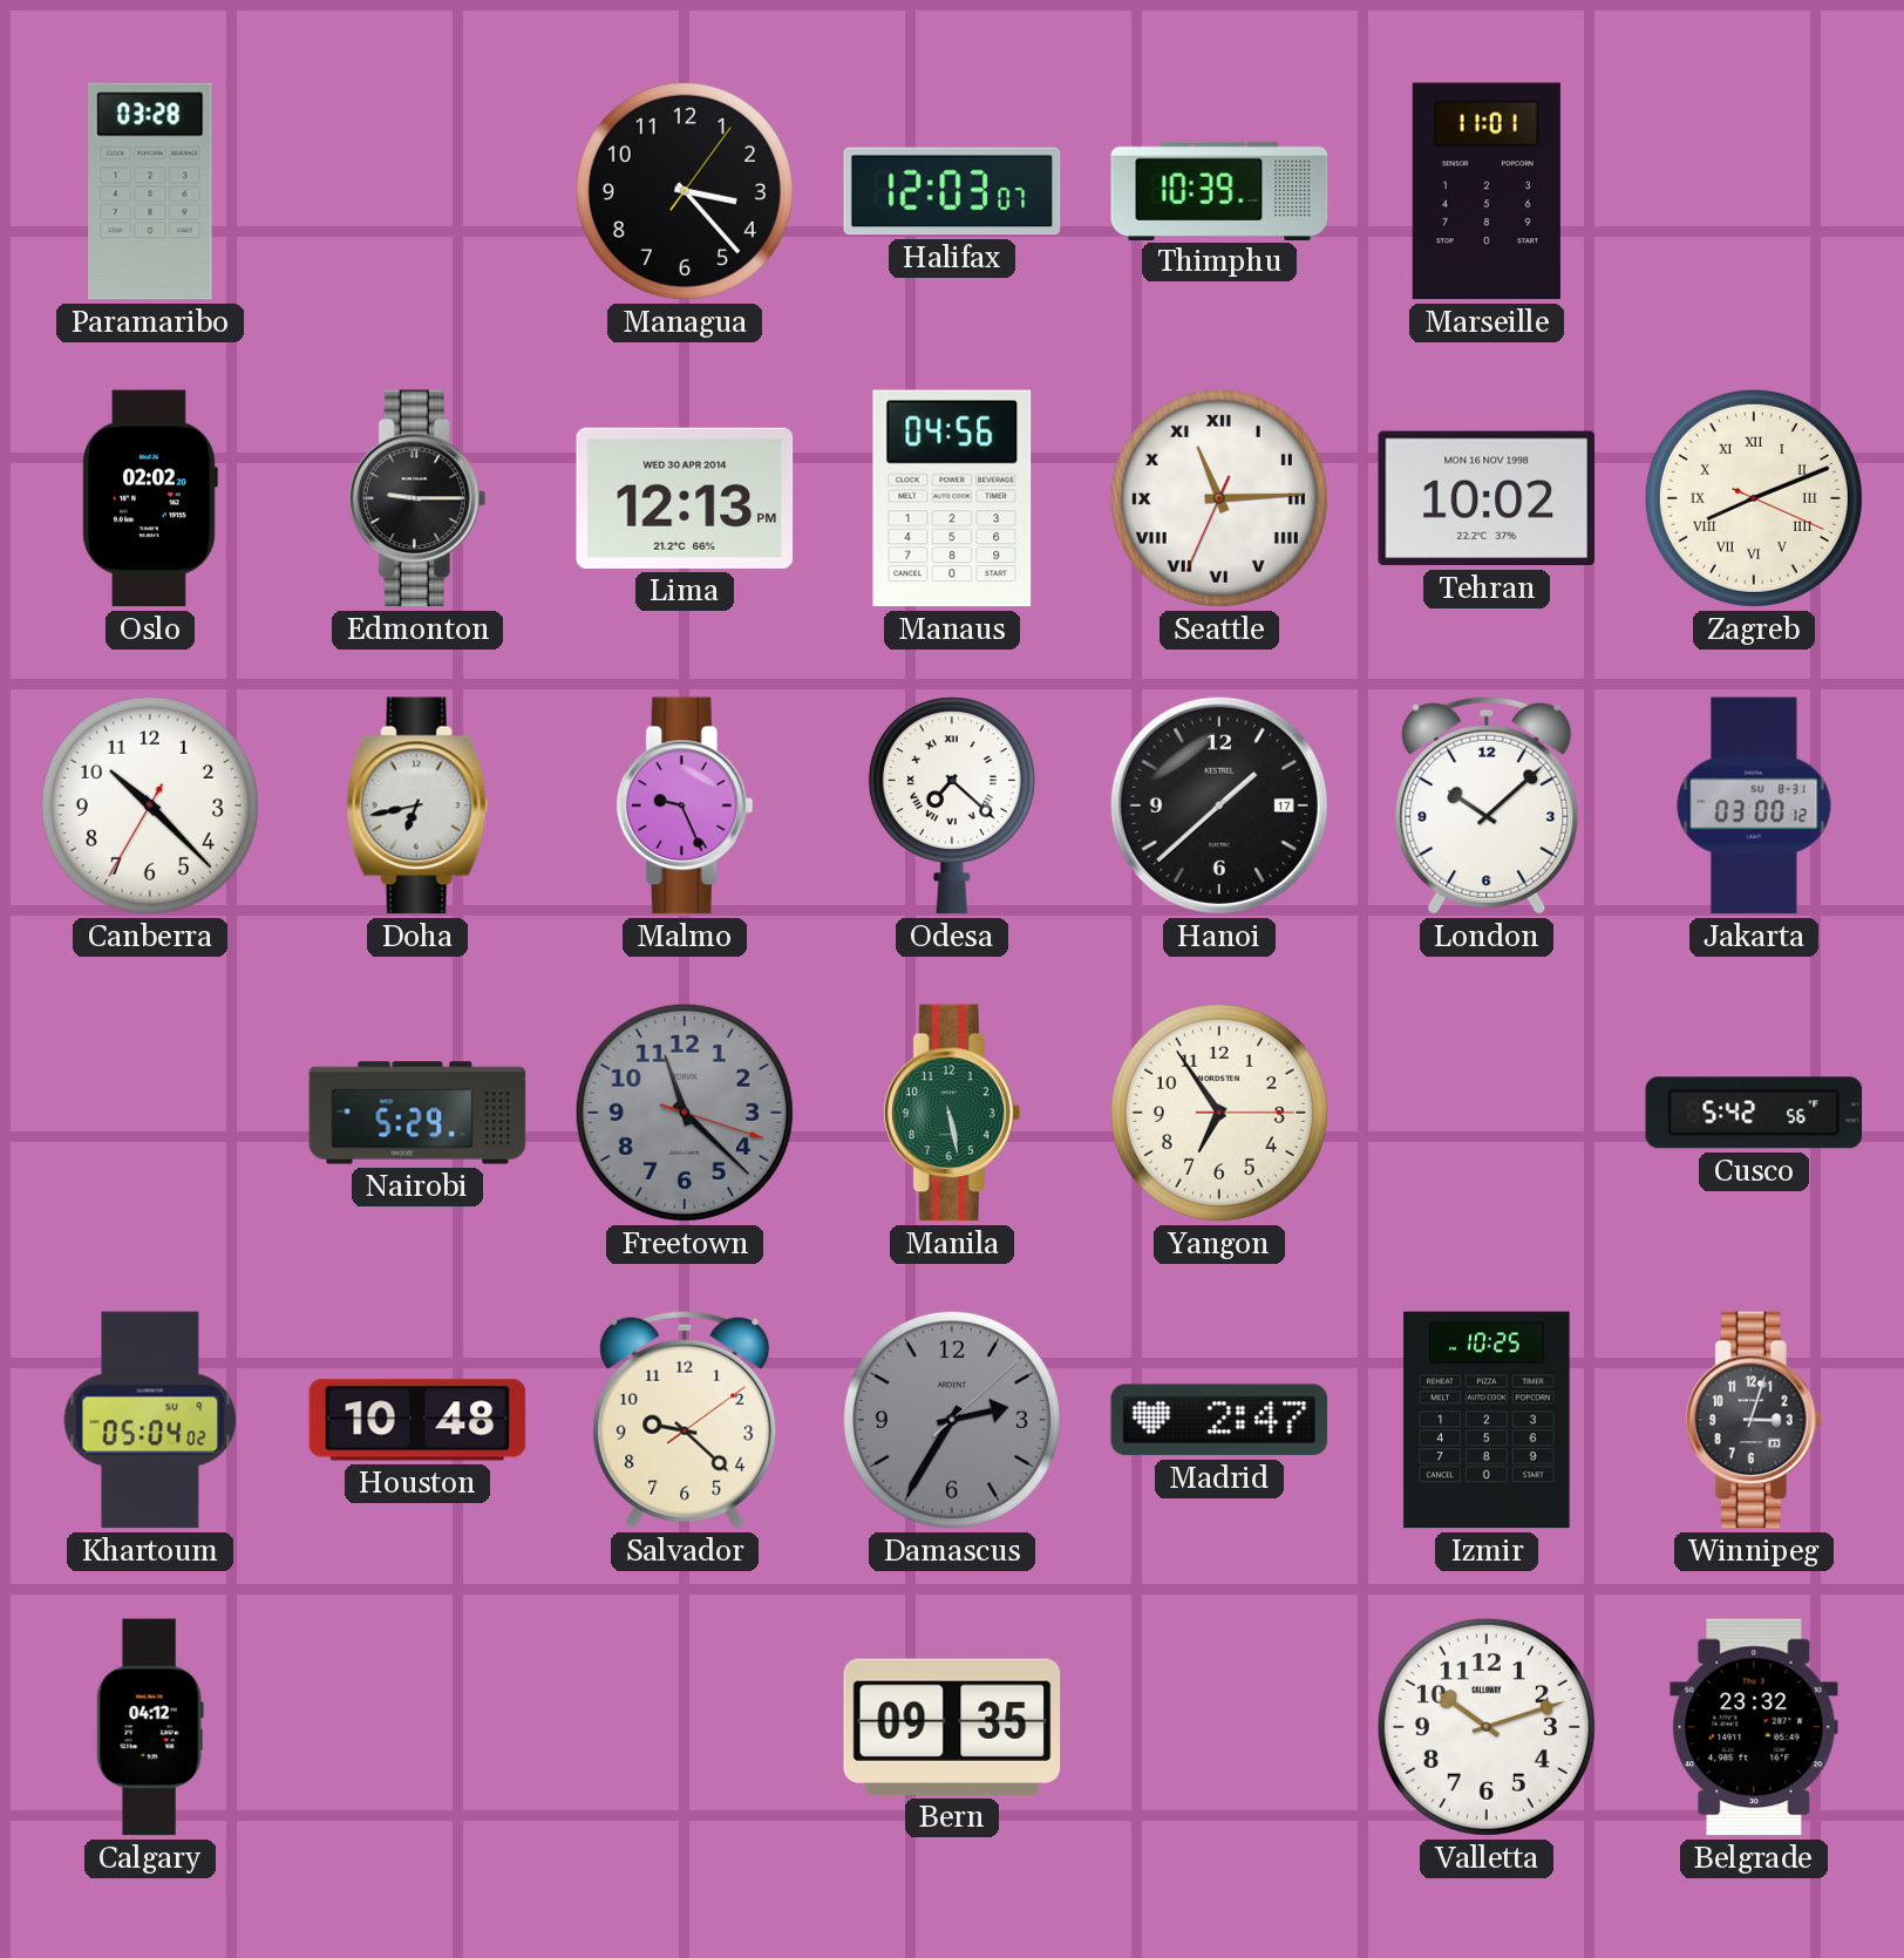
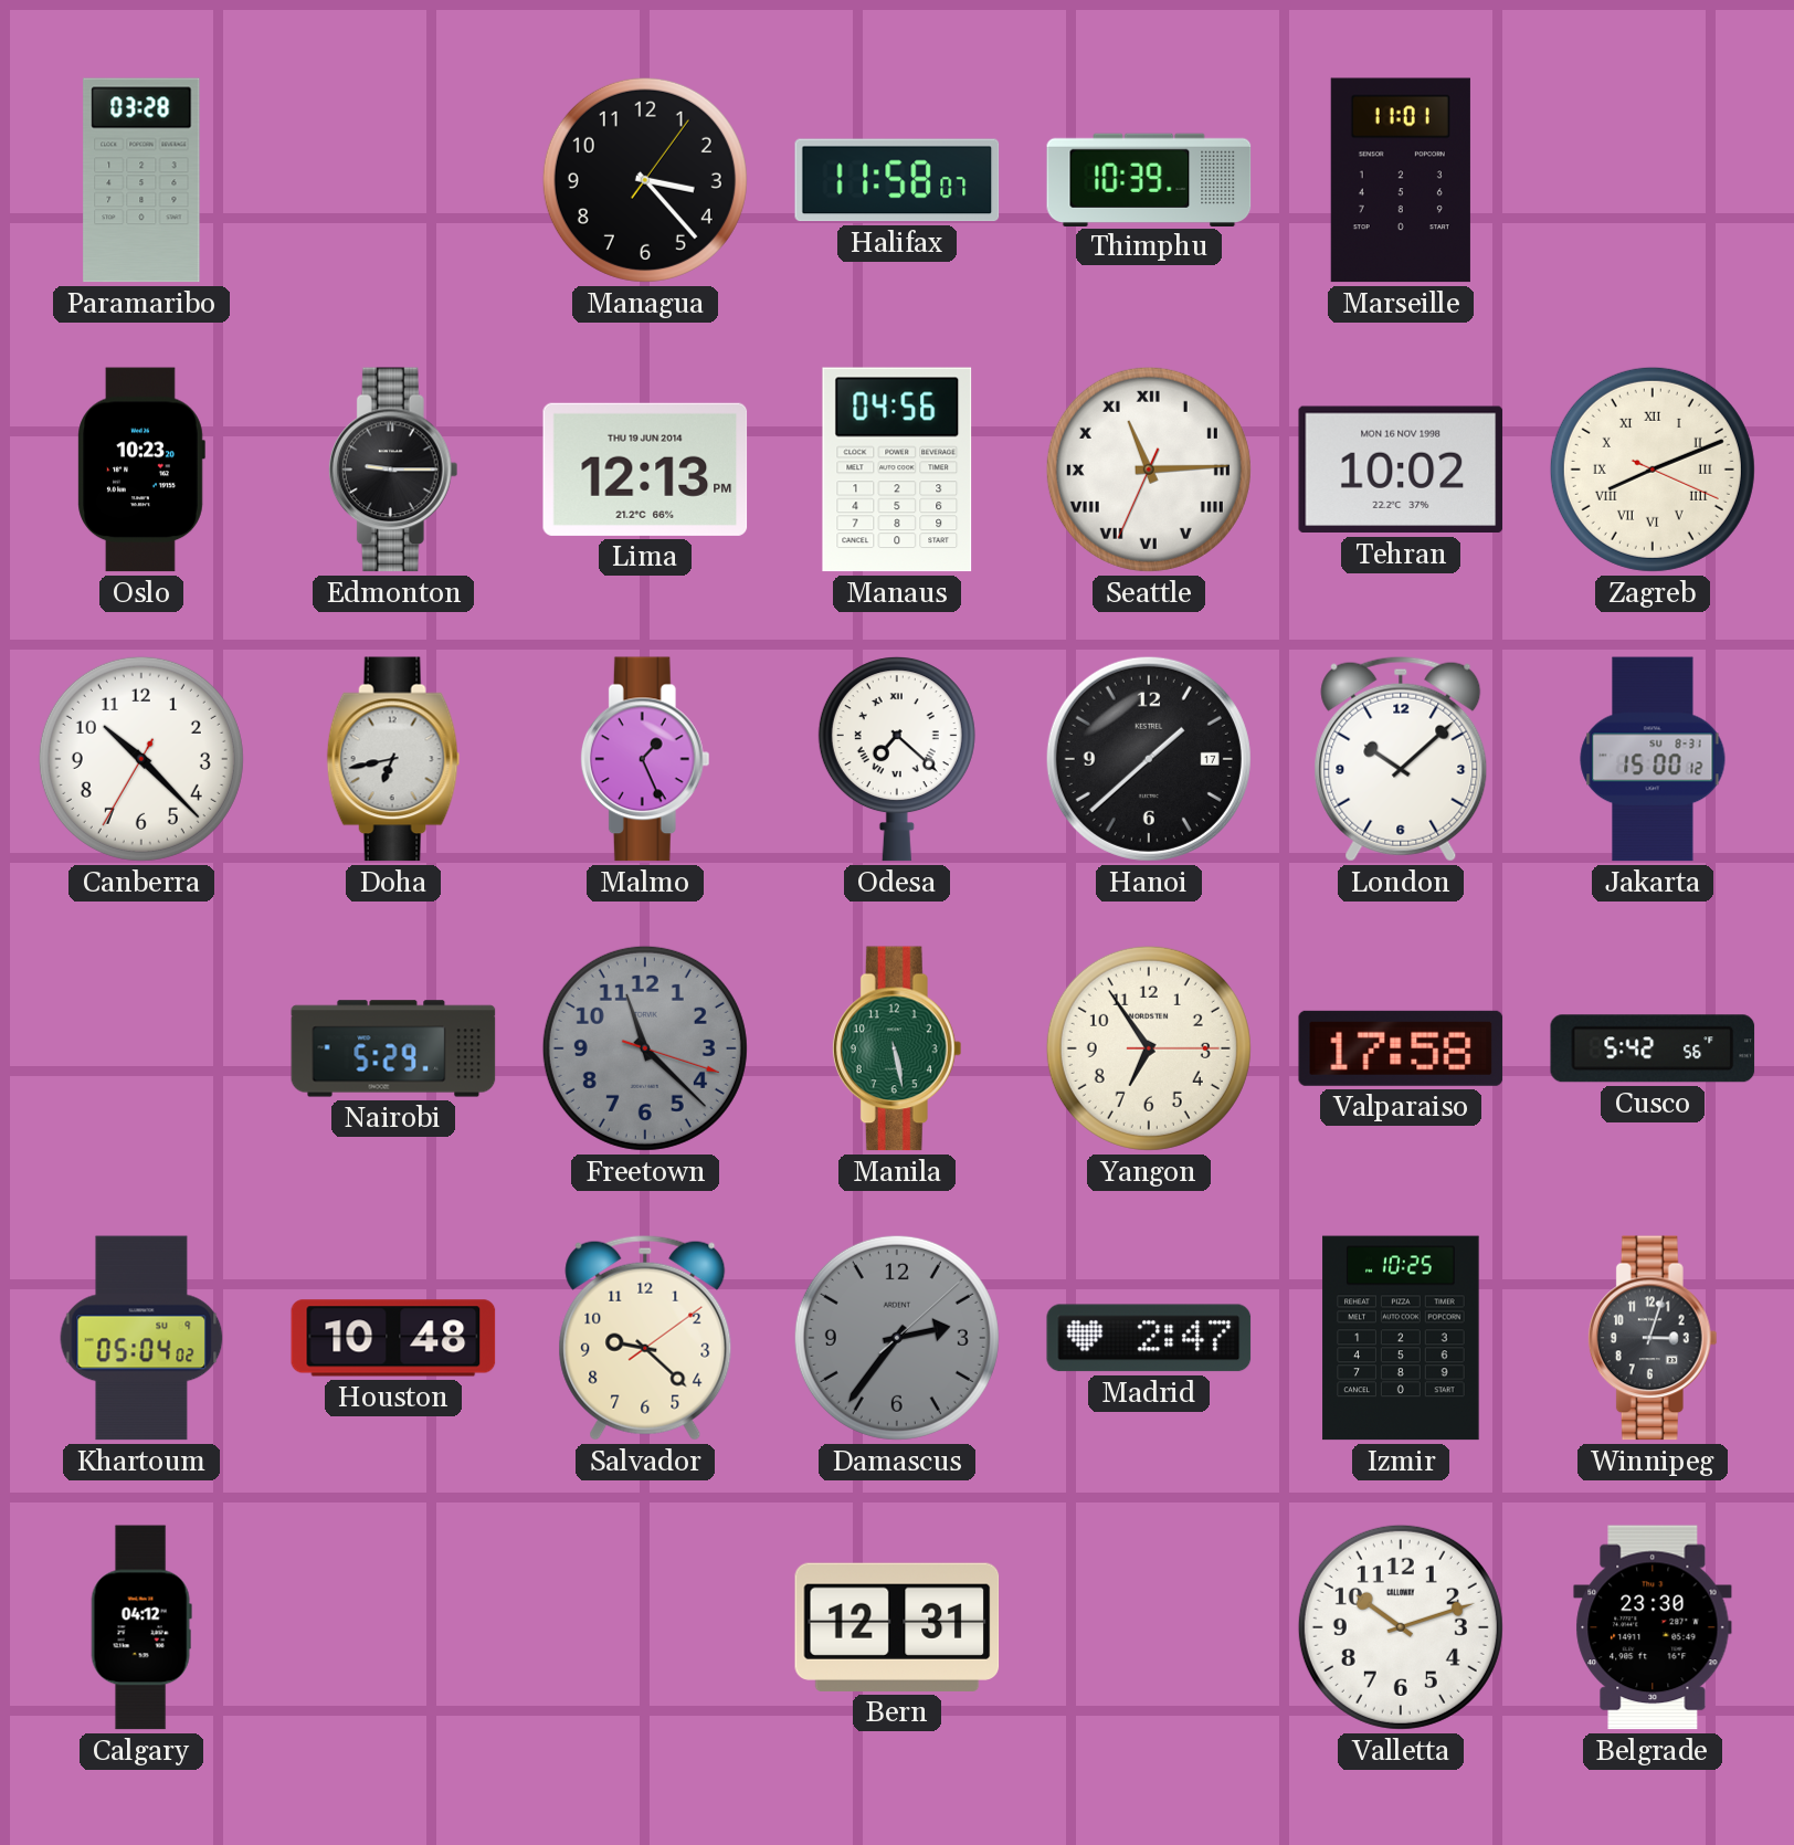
Halifax: 12:03 -> 11:58 (897, 180)
Oslo: 02:02 -> 10:23 (141, 470)
Lima date: WED 30 APR 2014 -> THU 19 JUN 2014 (645, 470)
Malmo: 9:26 -> 1:26 (645, 759)
Jakarta: 03:00 -> 15:00 (1653, 759)
Valparaiso: none -> 17:58 (1401, 1048)
Damascus: 2:35 -> 2:36 (897, 1338)
Bern: 09:35 -> 12:31 (897, 1627)
Belgrade: 23:32 -> 23:30 (1653, 1627)
